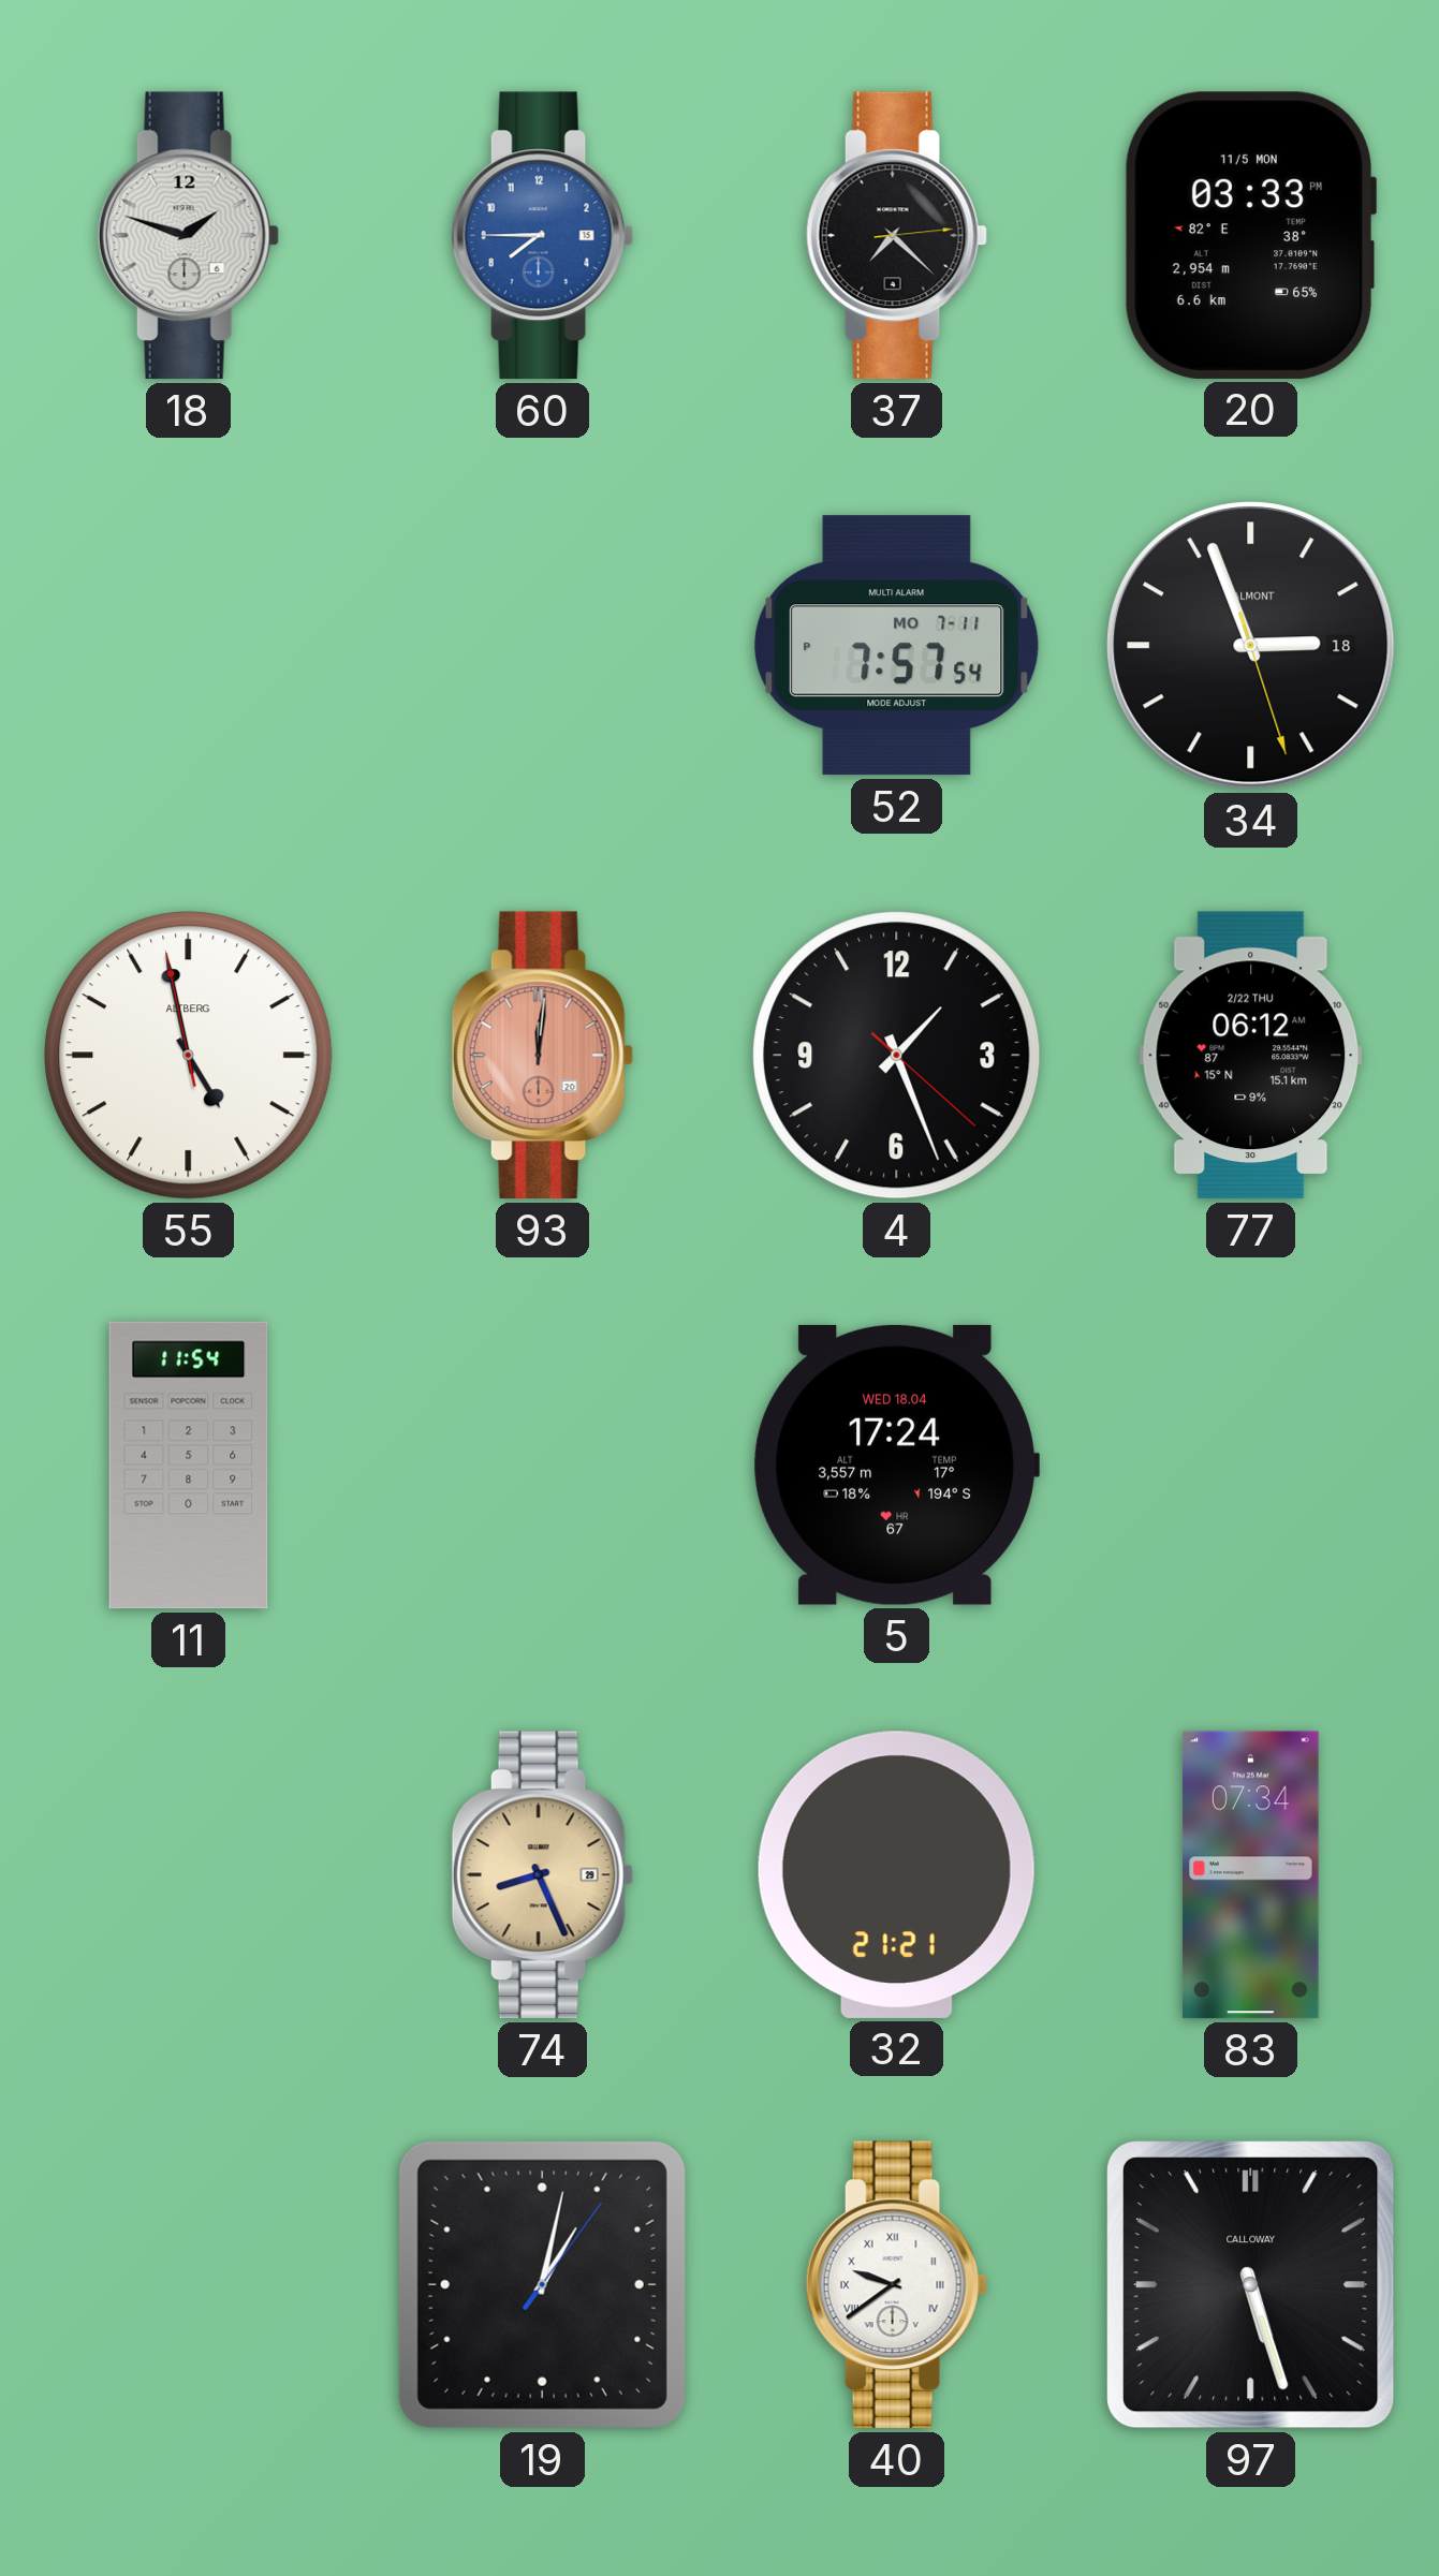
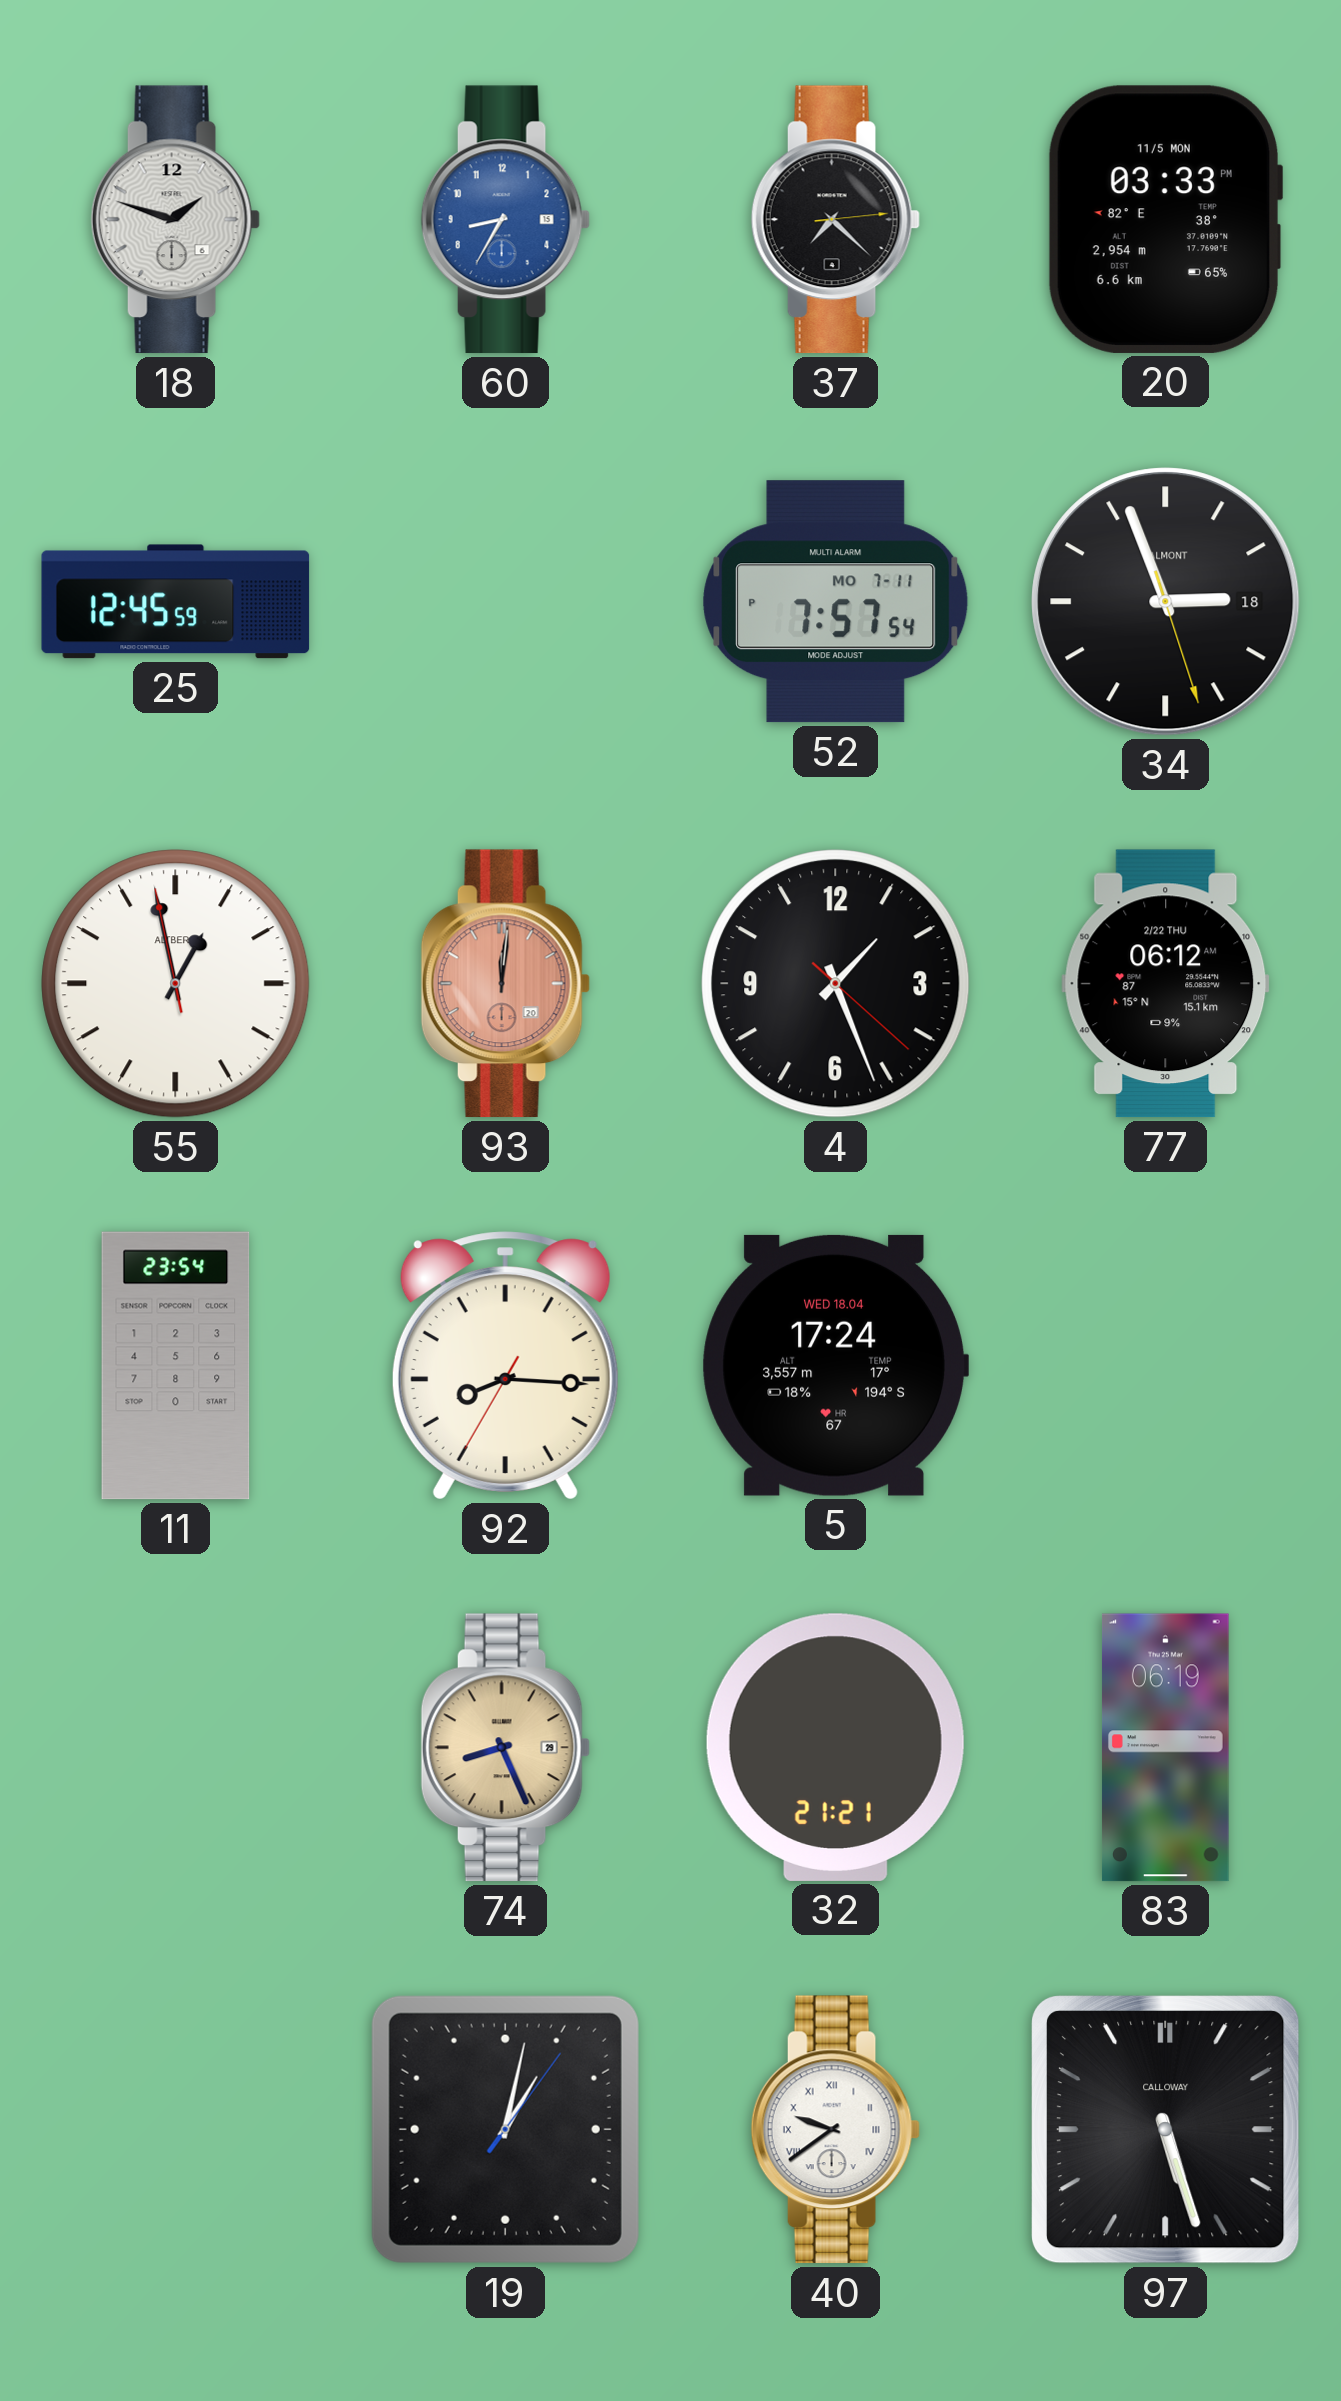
60: 7:45 -> 8:35 (505, 220)
25: none -> 12:45 (176, 602)
55: 4:57 -> 12:57 (176, 984)
11: 11:54 -> 23:54 (176, 1366)
92: none -> 8:15 (505, 1366)
83: 07:34 -> 06:19 (1166, 1748)
